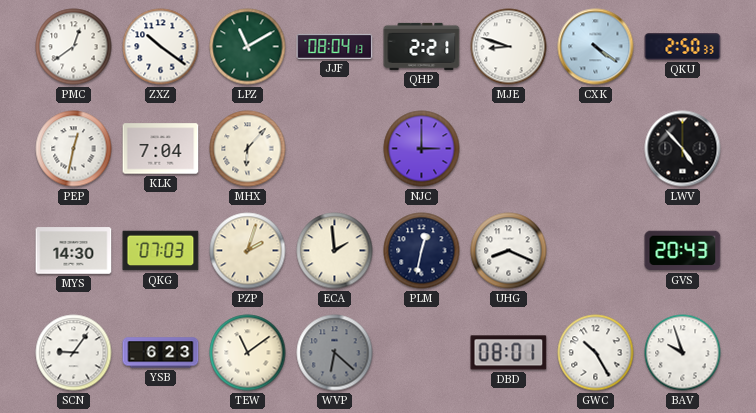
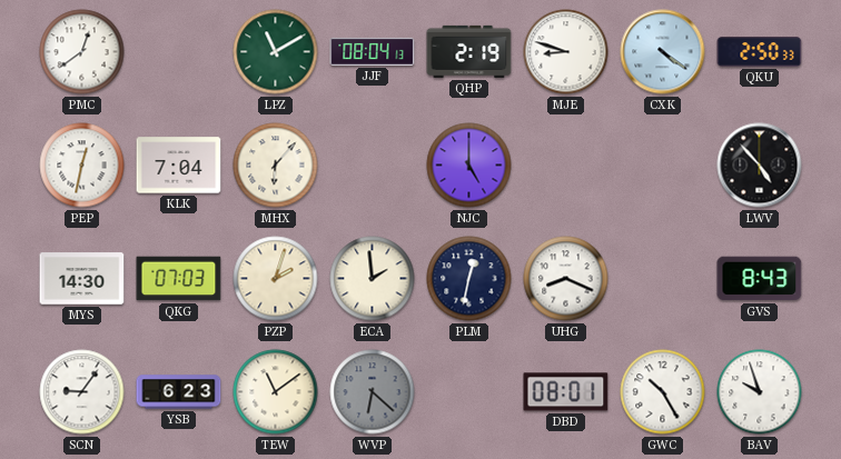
ZXZ: 10:21 -> none (161, 47)
QHP: 2:21 -> 2:19 (469, 51)
NJC: 3:00 -> 5:00 (469, 166)
GVS: 20:43 -> 8:43 (760, 279)
